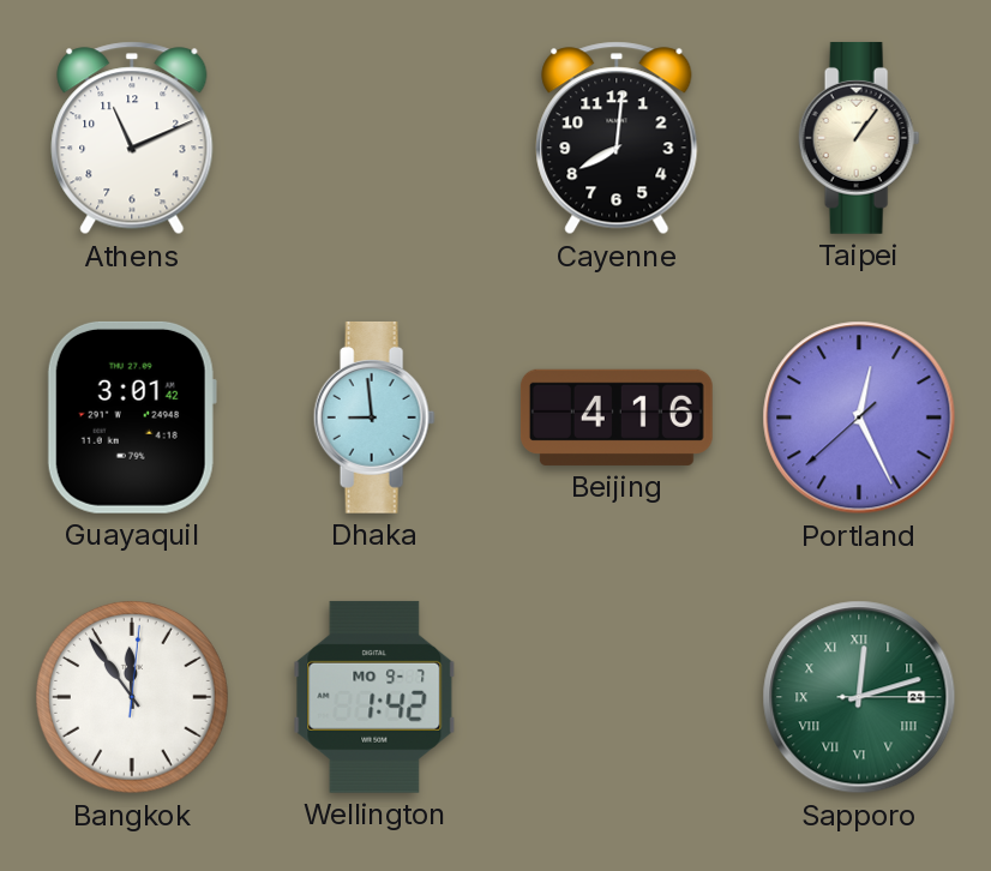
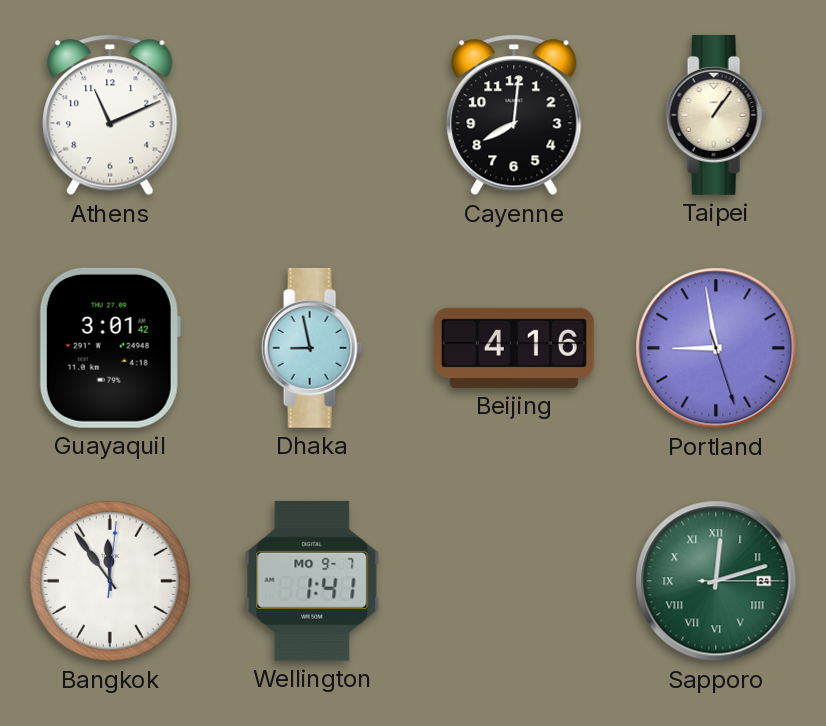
Dhaka: 8:59 -> 8:58 (312, 348)
Portland: 12:25 -> 8:58 (716, 348)
Wellington: 1:42 -> 1:41 (312, 581)
